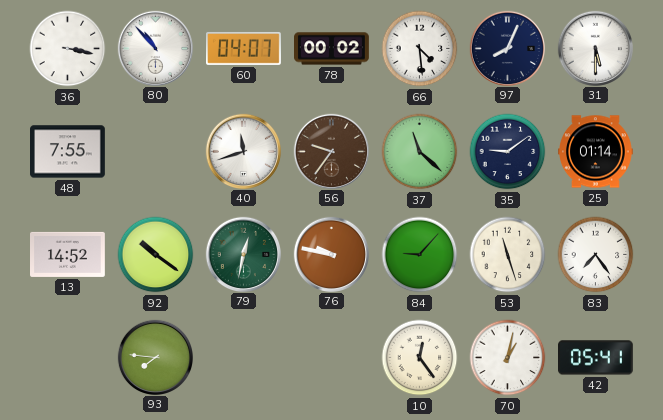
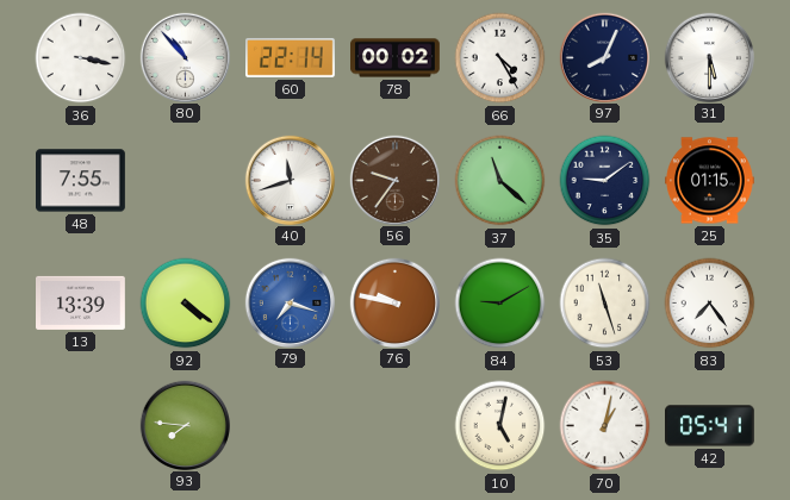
60: 04:07 -> 22:14 (291, 57)
66: 4:29 -> 4:25 (500, 58)
25: 01:14 -> 01:15 (710, 181)
13: 14:52 -> 13:39 (81, 302)
92: 10:21 -> 4:21 (186, 304)
79: 12:32 -> 7:18 (290, 302)
79 dial: green -> blue (290, 302)
84: 9:07 -> 9:10 (500, 304)
10: 12:24 -> 5:02 (500, 426)
